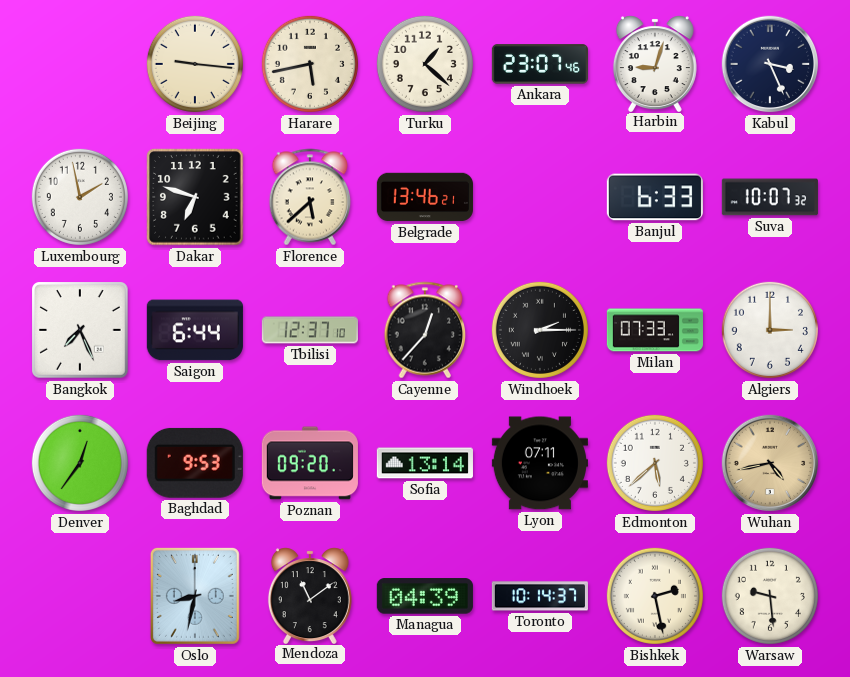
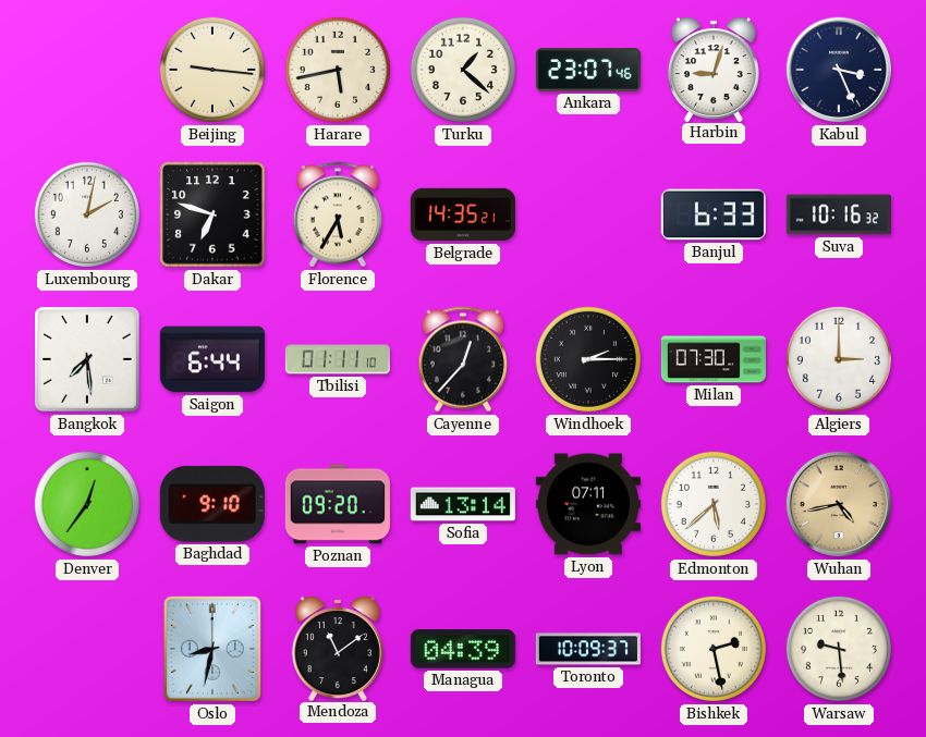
Luxembourg: 1:58 -> 2:02 (87, 214)
Florence: 5:38 -> 5:35 (338, 214)
Belgrade: 13:46 -> 14:35 (463, 214)
Suva: 10:07 -> 10:16 (839, 214)
Bangkok: 7:26 -> 7:29 (87, 359)
Tbilisi: 12:37 -> 01:11 (338, 359)
Milan: 07:33 -> 07:30 (714, 359)
Baghdad: 9:53 -> 9:10 (212, 504)
Toronto: 10:14 -> 10:09 (587, 649)
